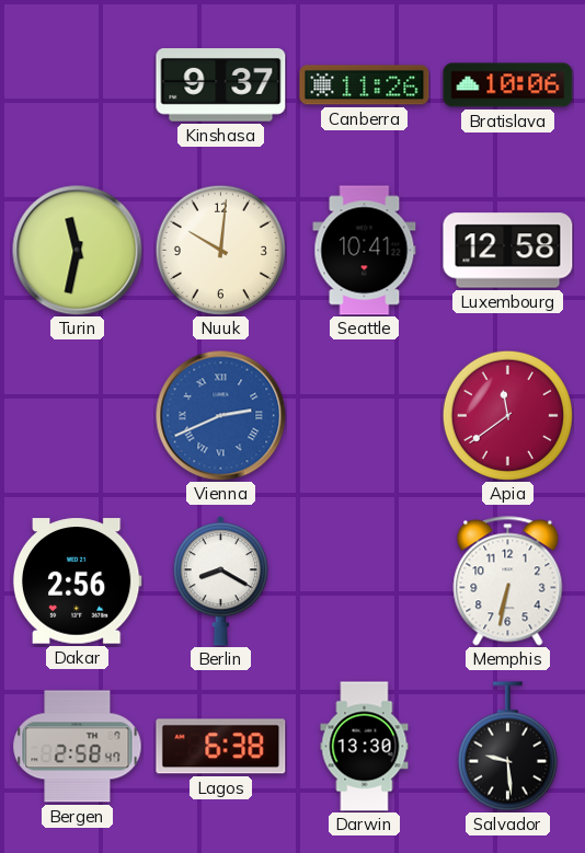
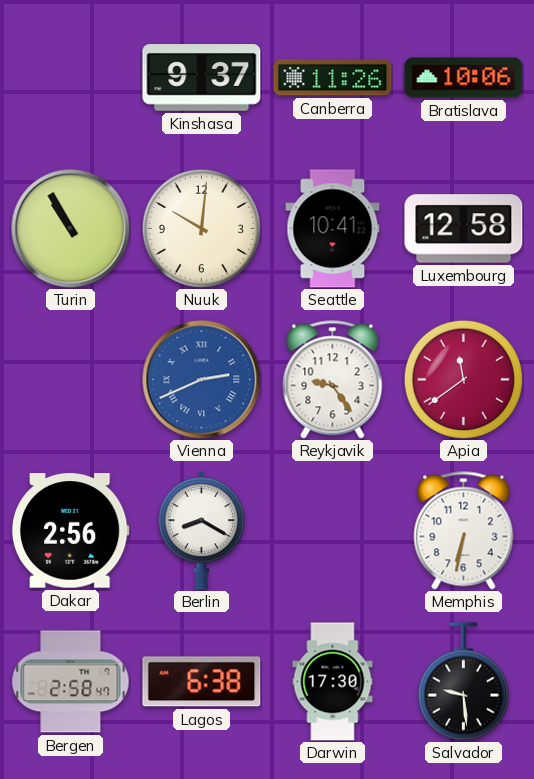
Turin: 11:32 -> 10:55 (71, 229)
Reykjavik: none -> 9:24 (333, 380)
Darwin: 13:30 -> 17:30 (333, 682)
